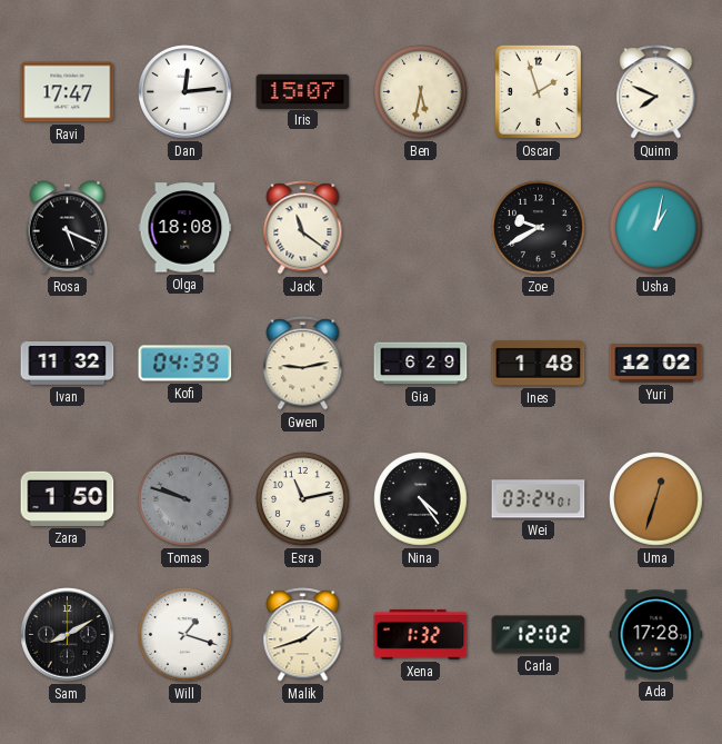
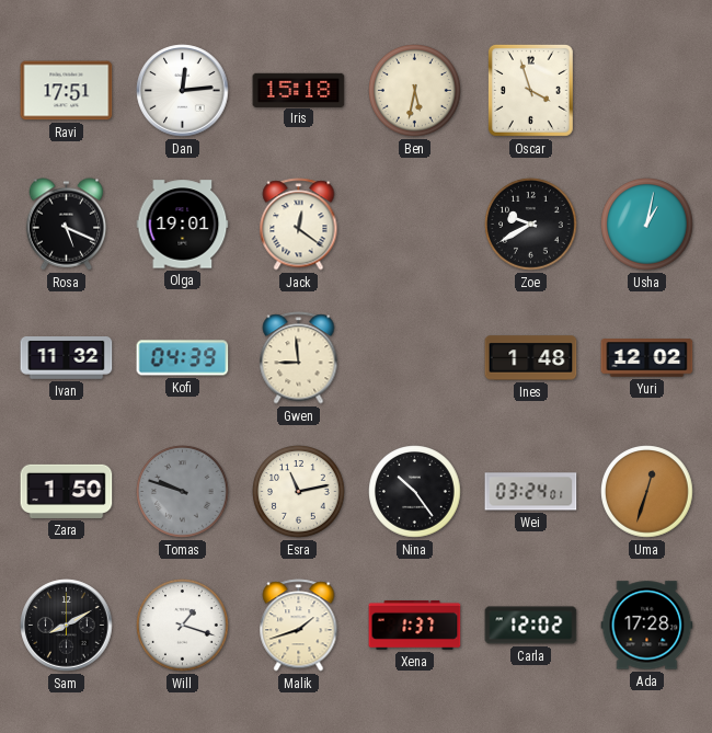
Ravi: 17:47 -> 17:51 (67, 91)
Iris: 15:07 -> 15:18 (299, 90)
Oscar: 1:57 -> 3:57 (530, 90)
Quinn: 7:49 -> none (656, 92)
Olga: 18:08 -> 19:01 (183, 225)
Jack: 11:21 -> 12:21 (299, 225)
Gwen: 9:13 -> 8:59 (299, 358)
Gia: 6:29 -> none (421, 364)
Nina: 4:24 -> 10:24 (415, 492)
Xena: 1:32 -> 1:37 (415, 625)
